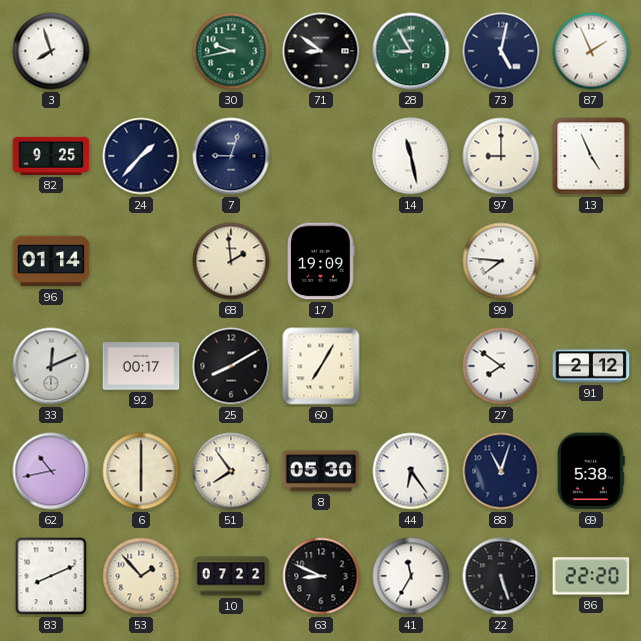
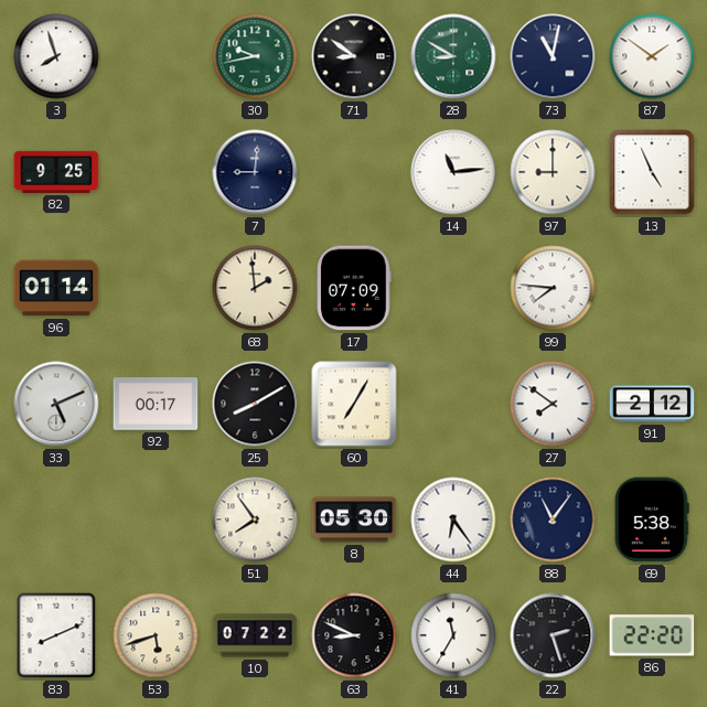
28: 8:55 -> 8:50 (453, 56)
73: 5:02 -> 11:02 (553, 56)
87: 1:56 -> 1:51 (652, 56)
24: 1:37 -> none (141, 156)
7: 9:03 -> 9:01 (255, 172)
14: 11:28 -> 11:14 (453, 172)
17: 19:09 -> 07:09 (354, 288)
33: 12:11 -> 5:11 (56, 404)
62: 10:43 -> none (51, 471)
6: 6:00 -> none (141, 471)
88: 11:03 -> 11:06 (553, 519)
53: 1:53 -> 5:42 (156, 635)
22: 5:27 -> 2:27 (553, 635)
